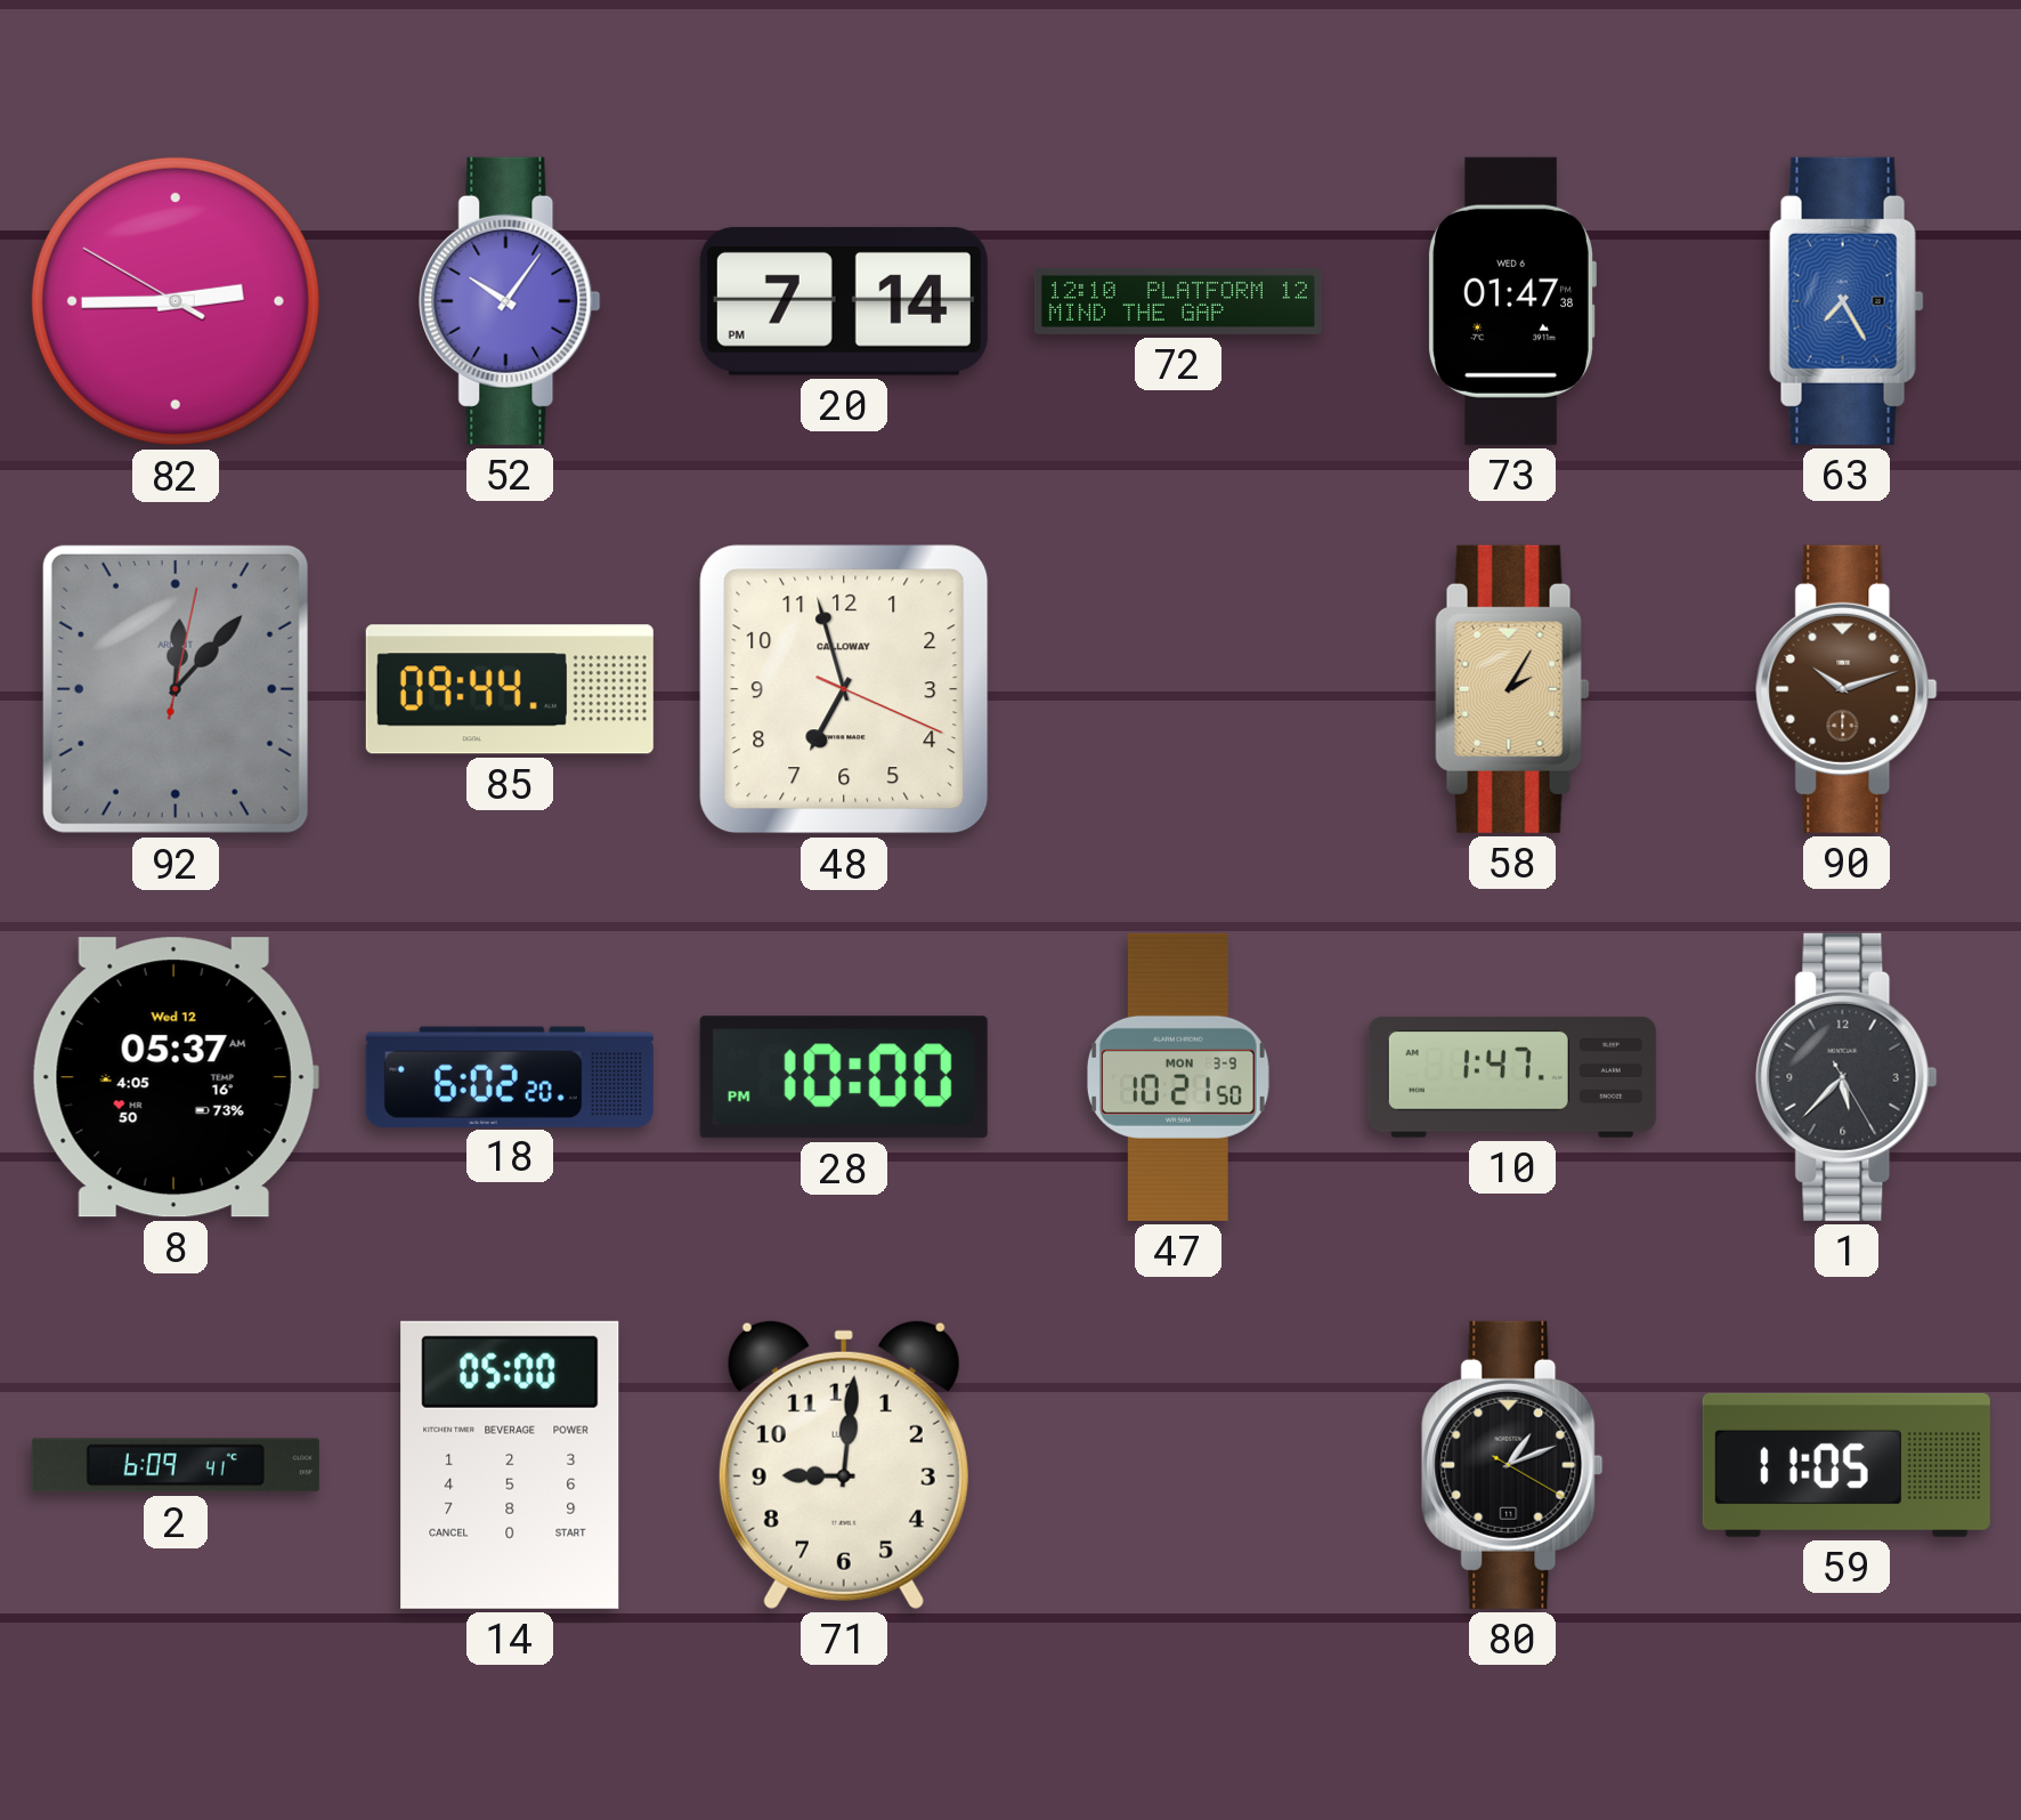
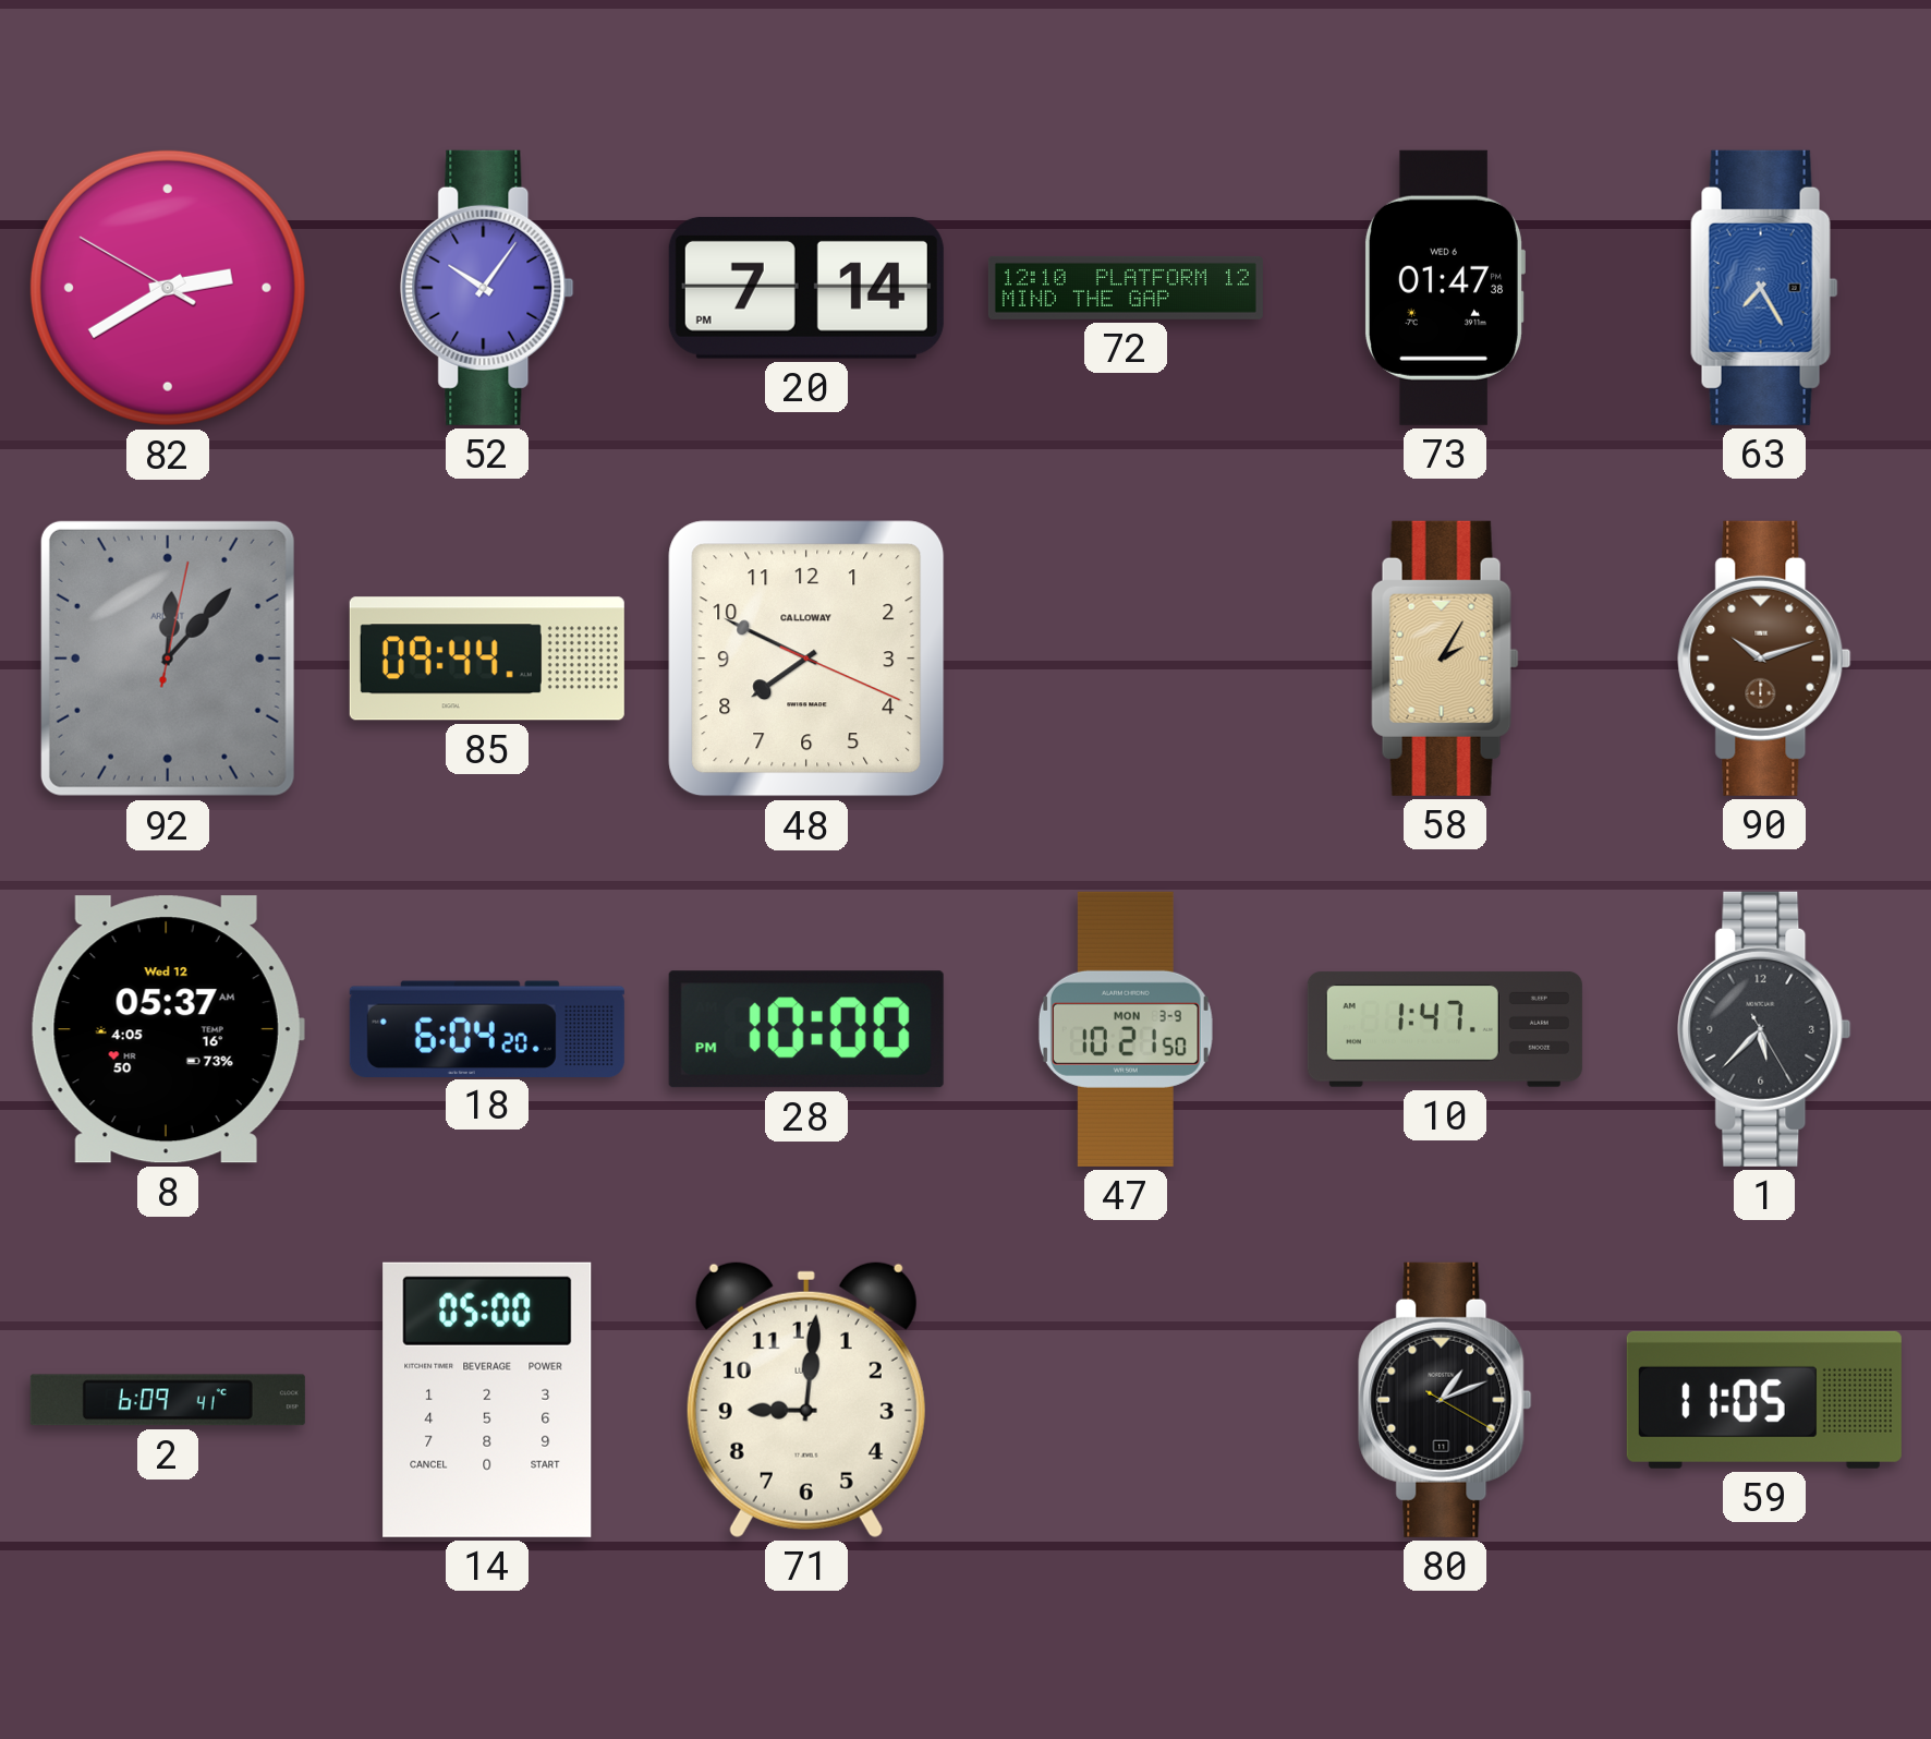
82: 2:44 -> 2:39 (168, 288)
48: 6:57 -> 7:49 (806, 659)
18: 6:02 -> 6:04 (487, 1028)
